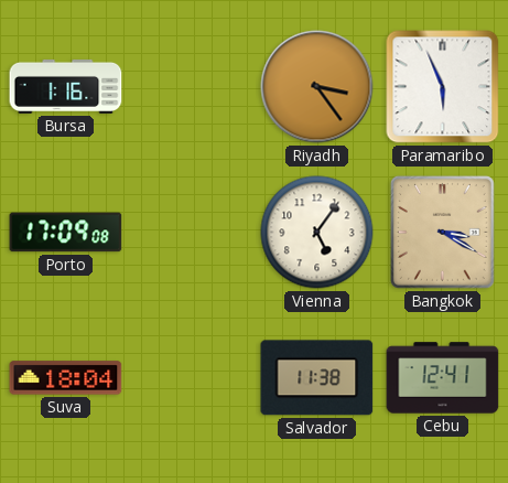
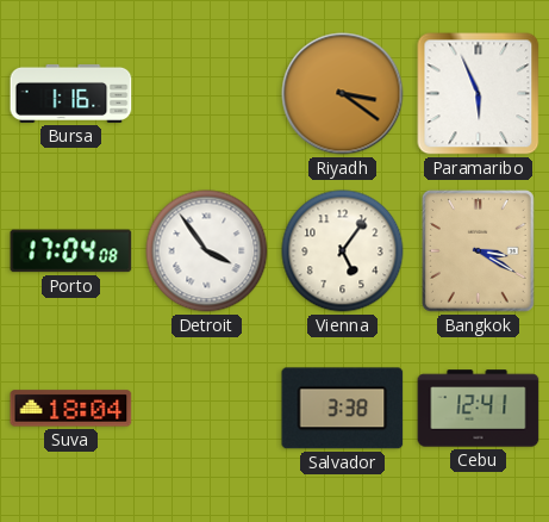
Riyadh: 3:24 -> 3:21 (343, 94)
Porto: 17:09 -> 17:04 (71, 251)
Detroit: none -> 3:54 (207, 251)
Salvador: 11:38 -> 3:38 (343, 409)
